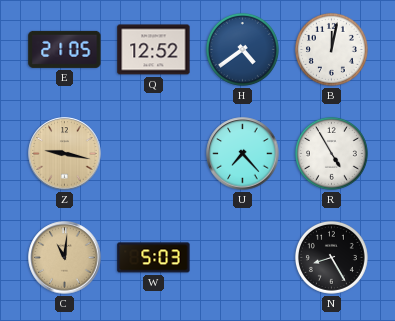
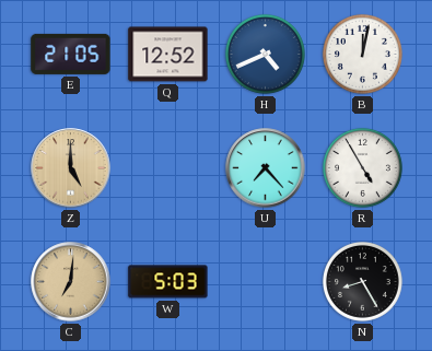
H: 4:39 -> 4:41 (265, 54)
Z: 9:17 -> 5:00 (71, 168)
C: 11:01 -> 7:01 (71, 282)
